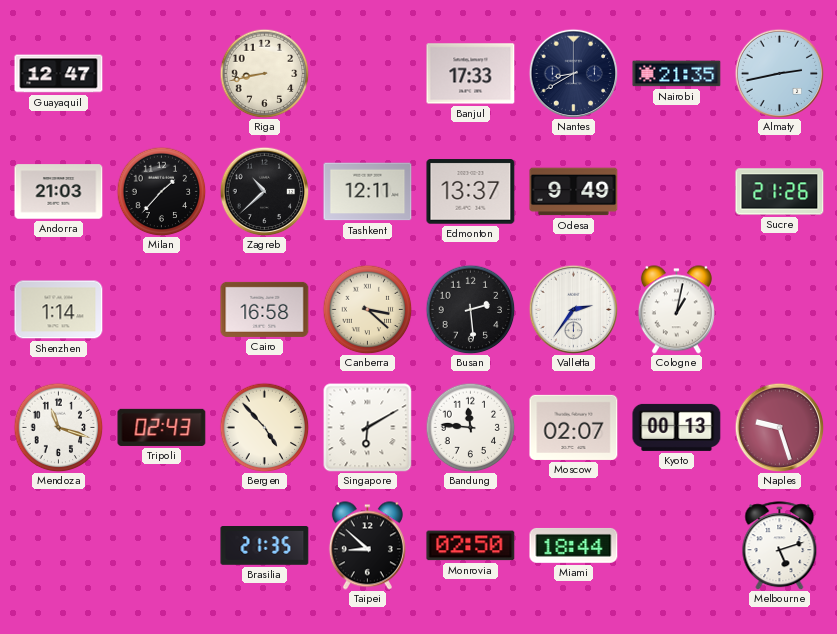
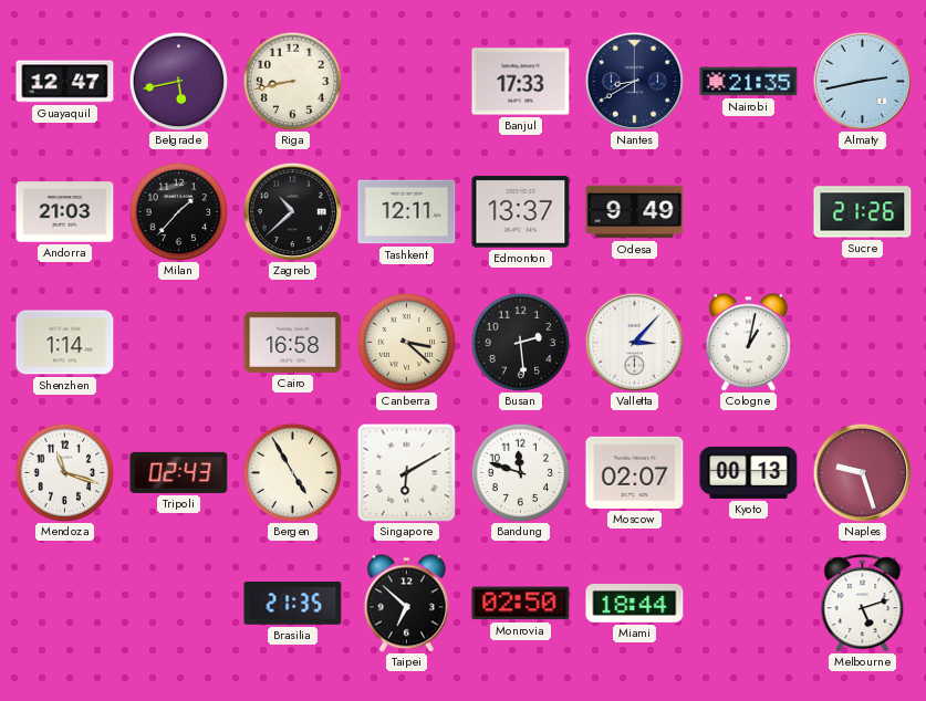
Belgrade: none -> 5:43 (178, 81)
Valletta: 2:36 -> 3:07 (634, 342)
Bergen: 4:53 -> 4:55 (292, 472)
Bandung: 11:46 -> 11:48 (520, 472)
Taipei: 8:52 -> 6:52 (406, 604)
